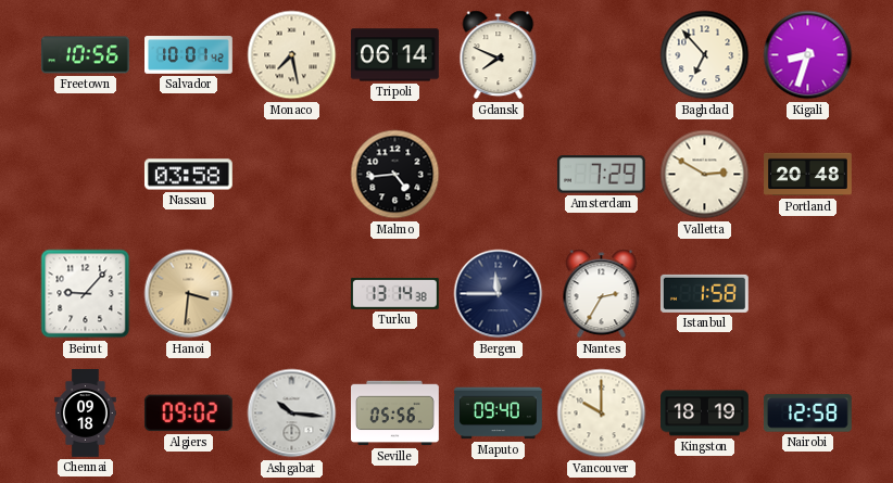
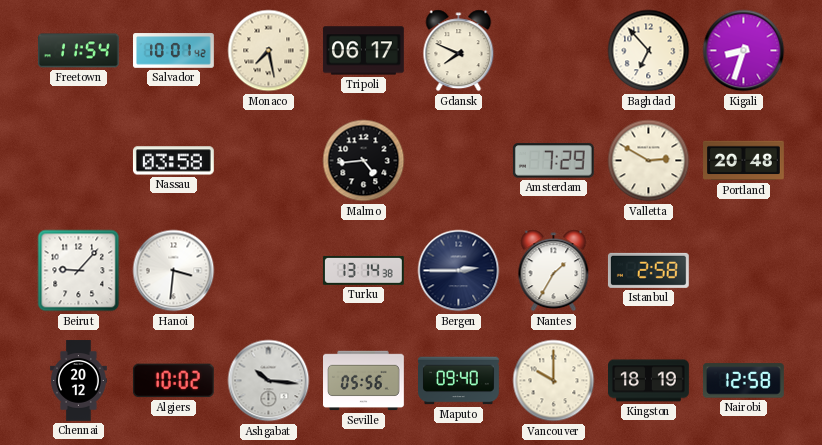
Freetown: 10:56 -> 11:54 (78, 51)
Tripoli: 06:14 -> 06:17 (363, 51)
Hanoi dial: champagne -> white (174, 271)
Bergen: 11:45 -> 2:45 (459, 271)
Nantes: 2:35 -> 1:35 (554, 271)
Istanbul: 1:58 -> 2:58 (648, 270)
Chennai: 09:18 -> 20:12 (79, 381)
Algiers: 09:02 -> 10:02 (173, 381)
